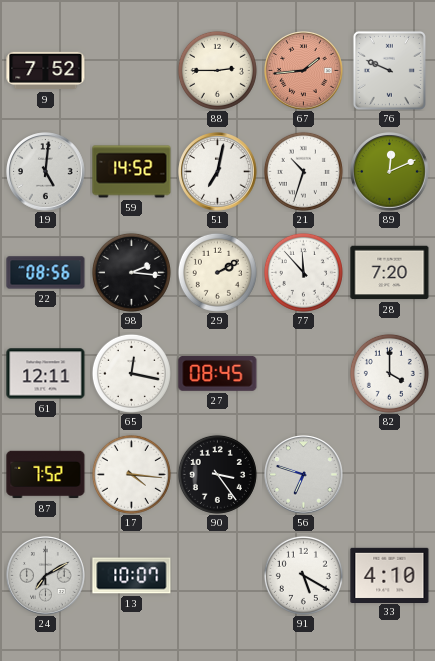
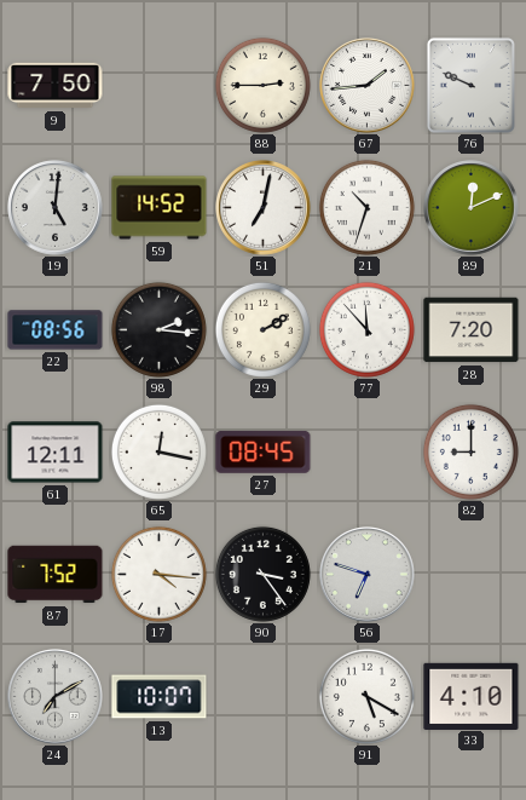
9: 7:52 -> 7:50 (56, 86)
67 dial: salmon -> white (368, 86)
82: 4:00 -> 9:00 (470, 451)
